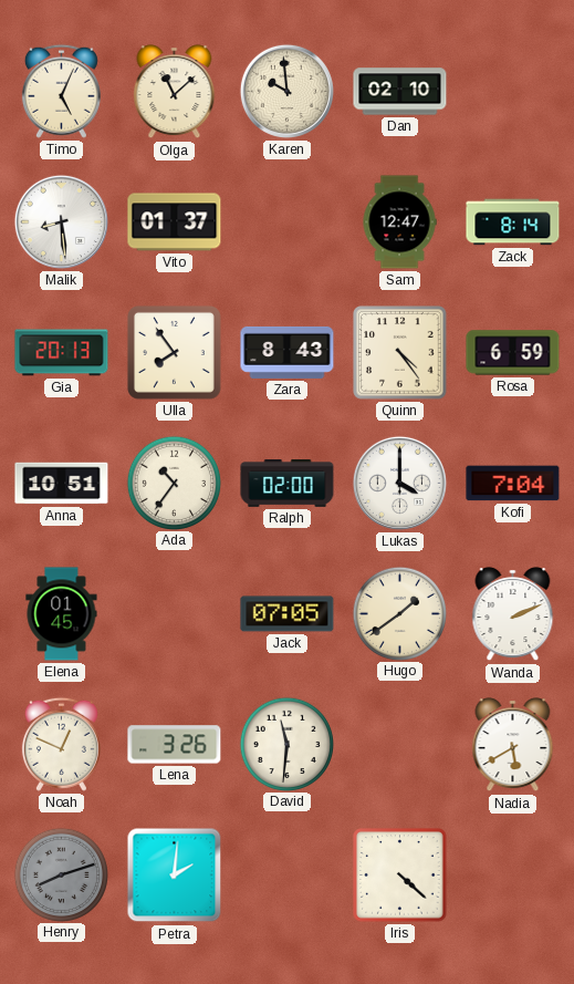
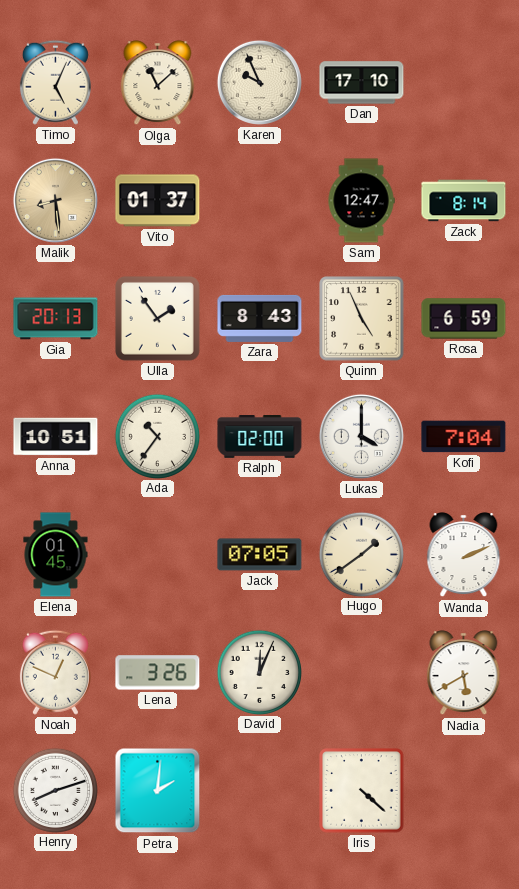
Karen: 9:59 -> 9:56 (259, 82)
Dan: 02:10 -> 17:10 (362, 83)
Malik dial: white -> champagne (55, 200)
Ulla: 7:54 -> 1:54 (157, 318)
Quinn: 4:24 -> 4:56 (362, 319)
David: 11:31 -> 12:04 (259, 672)
Henry dial: grey -> white (55, 790)
